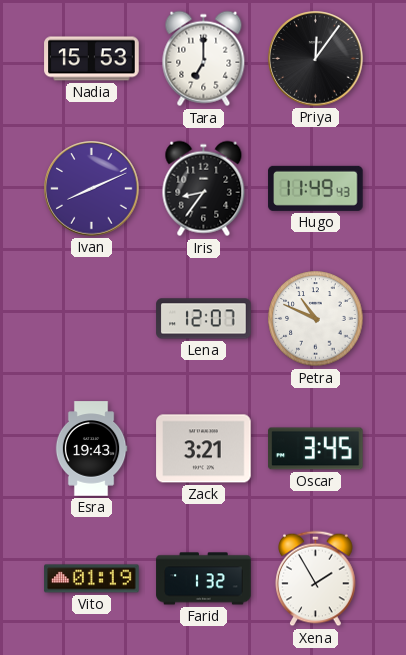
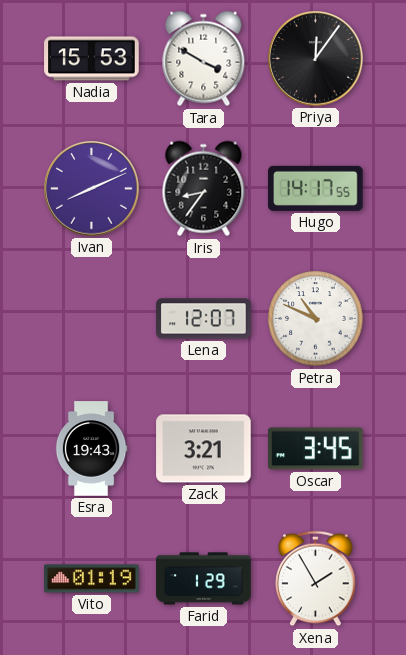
Tara: 7:00 -> 3:50 (204, 59)
Hugo: 11:49 -> 14:17 (316, 188)
Farid: 1:32 -> 1:29 (204, 579)
